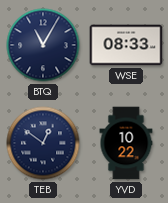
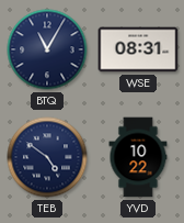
WSE: 08:33 -> 08:31 (138, 49)
TEB: 12:51 -> 4:51 (47, 157)
